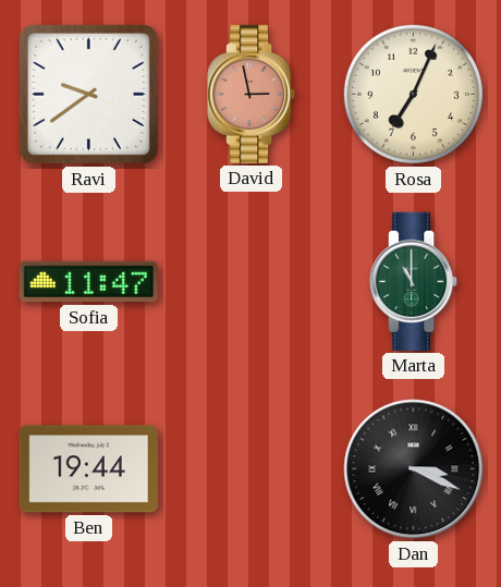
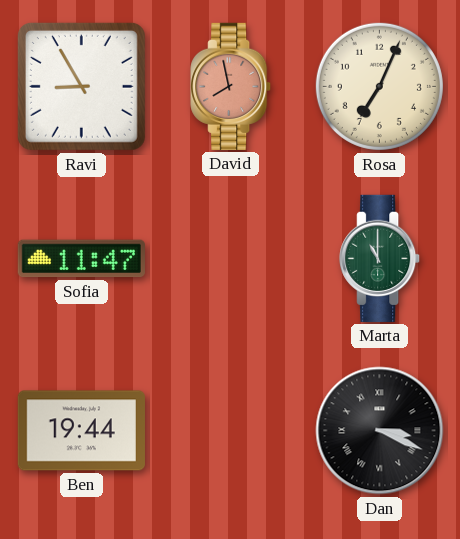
Ravi: 9:39 -> 8:55 (81, 86)
David: 2:58 -> 7:58 (231, 86)
